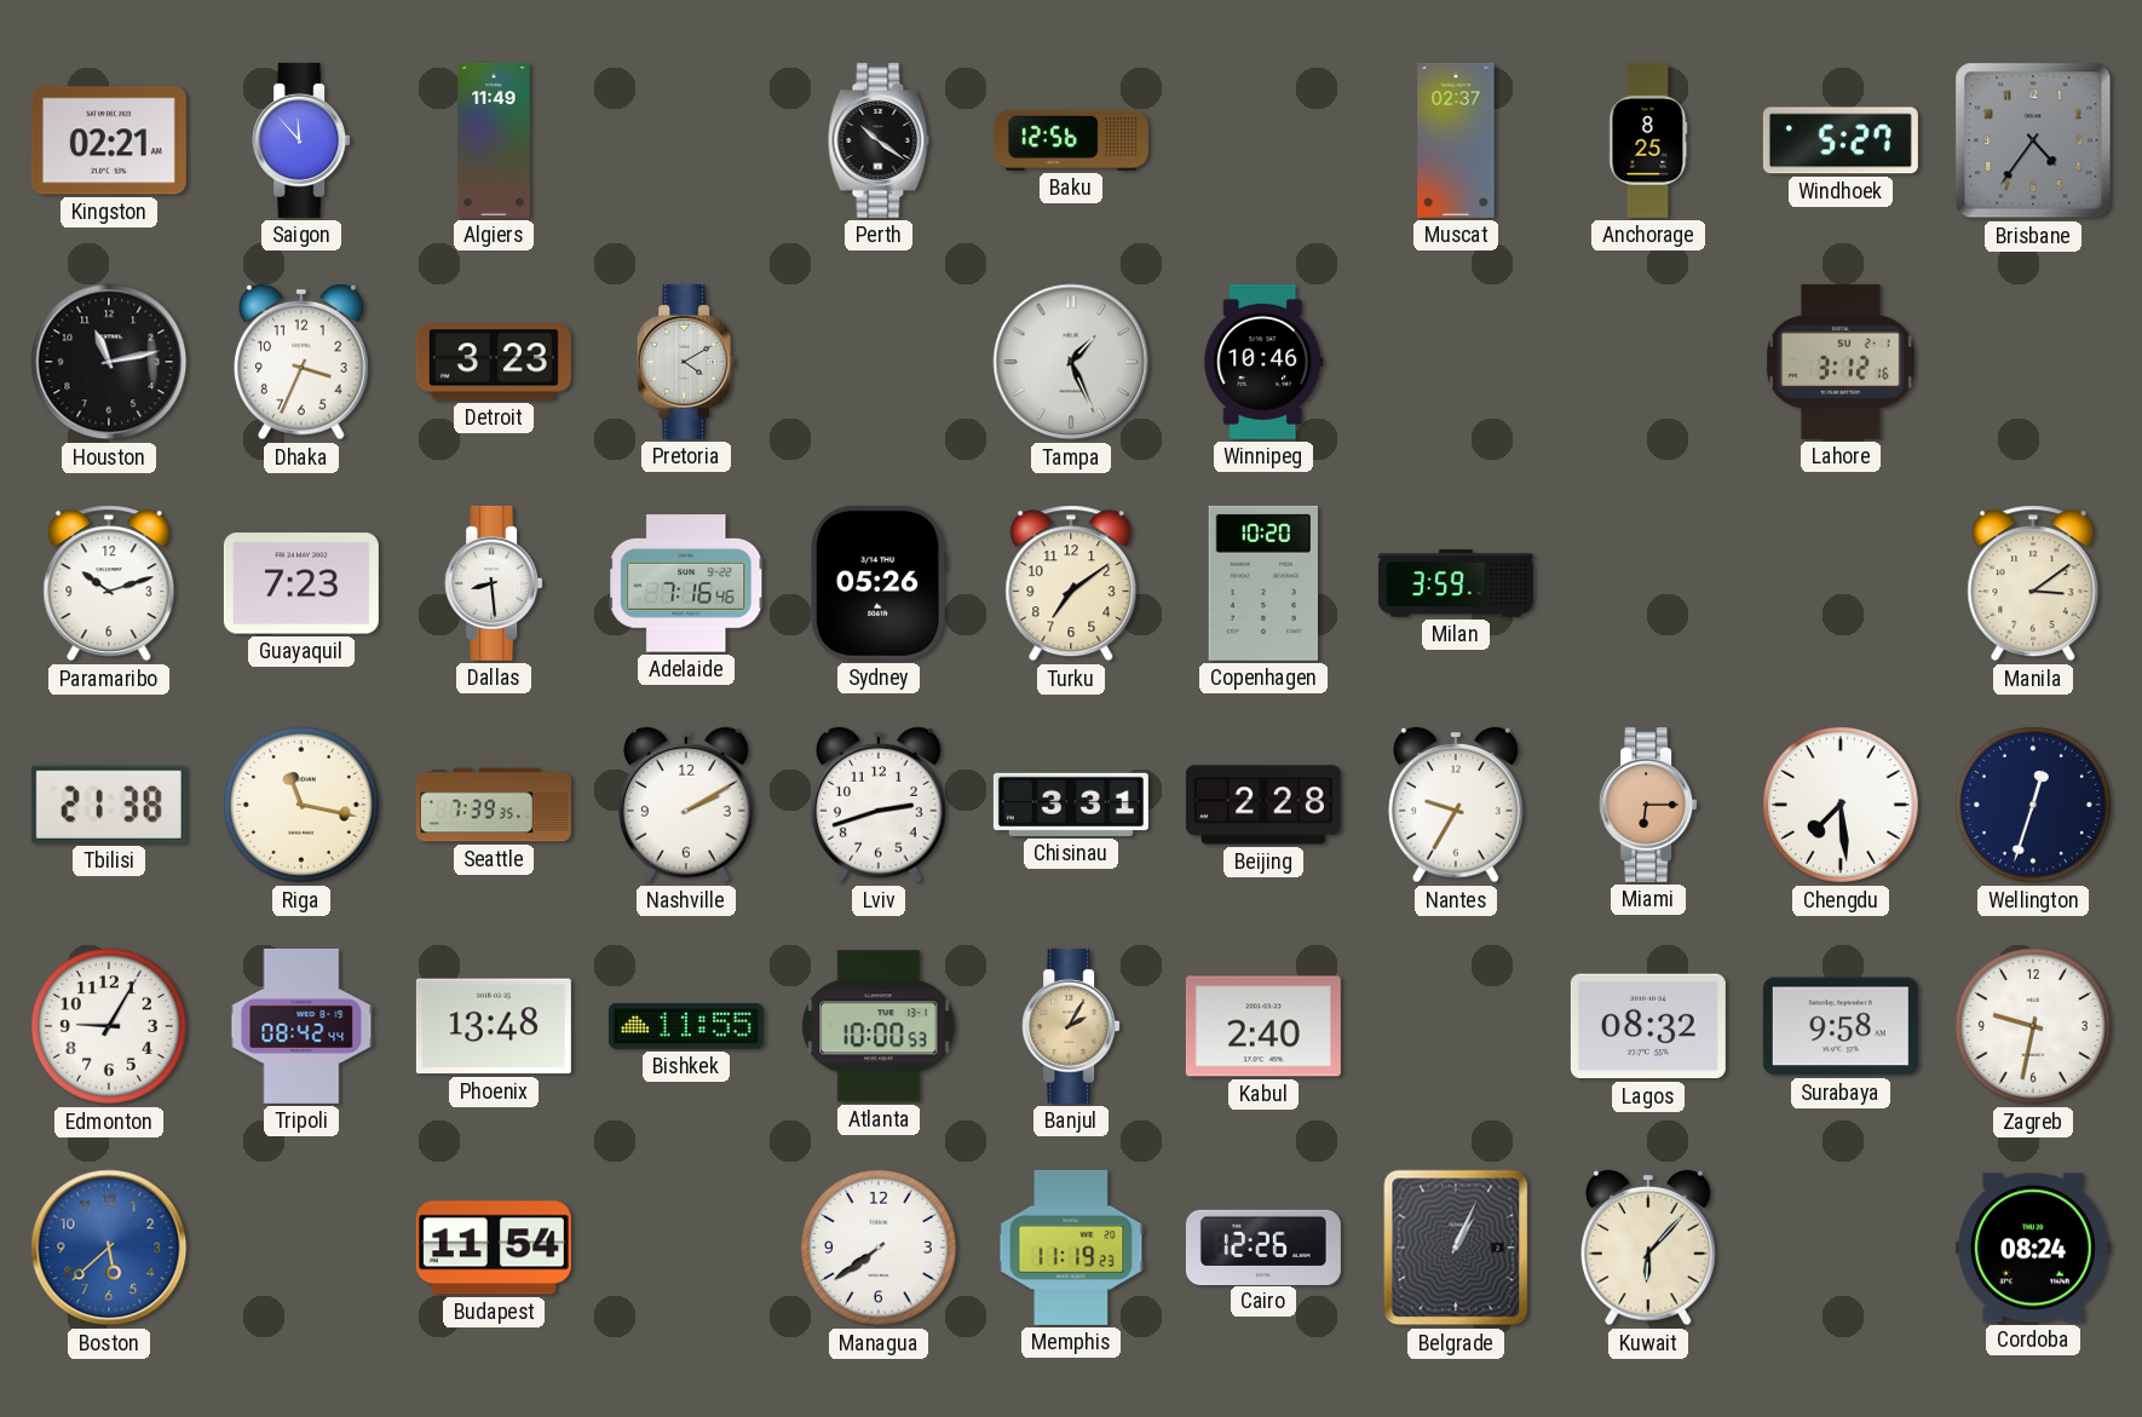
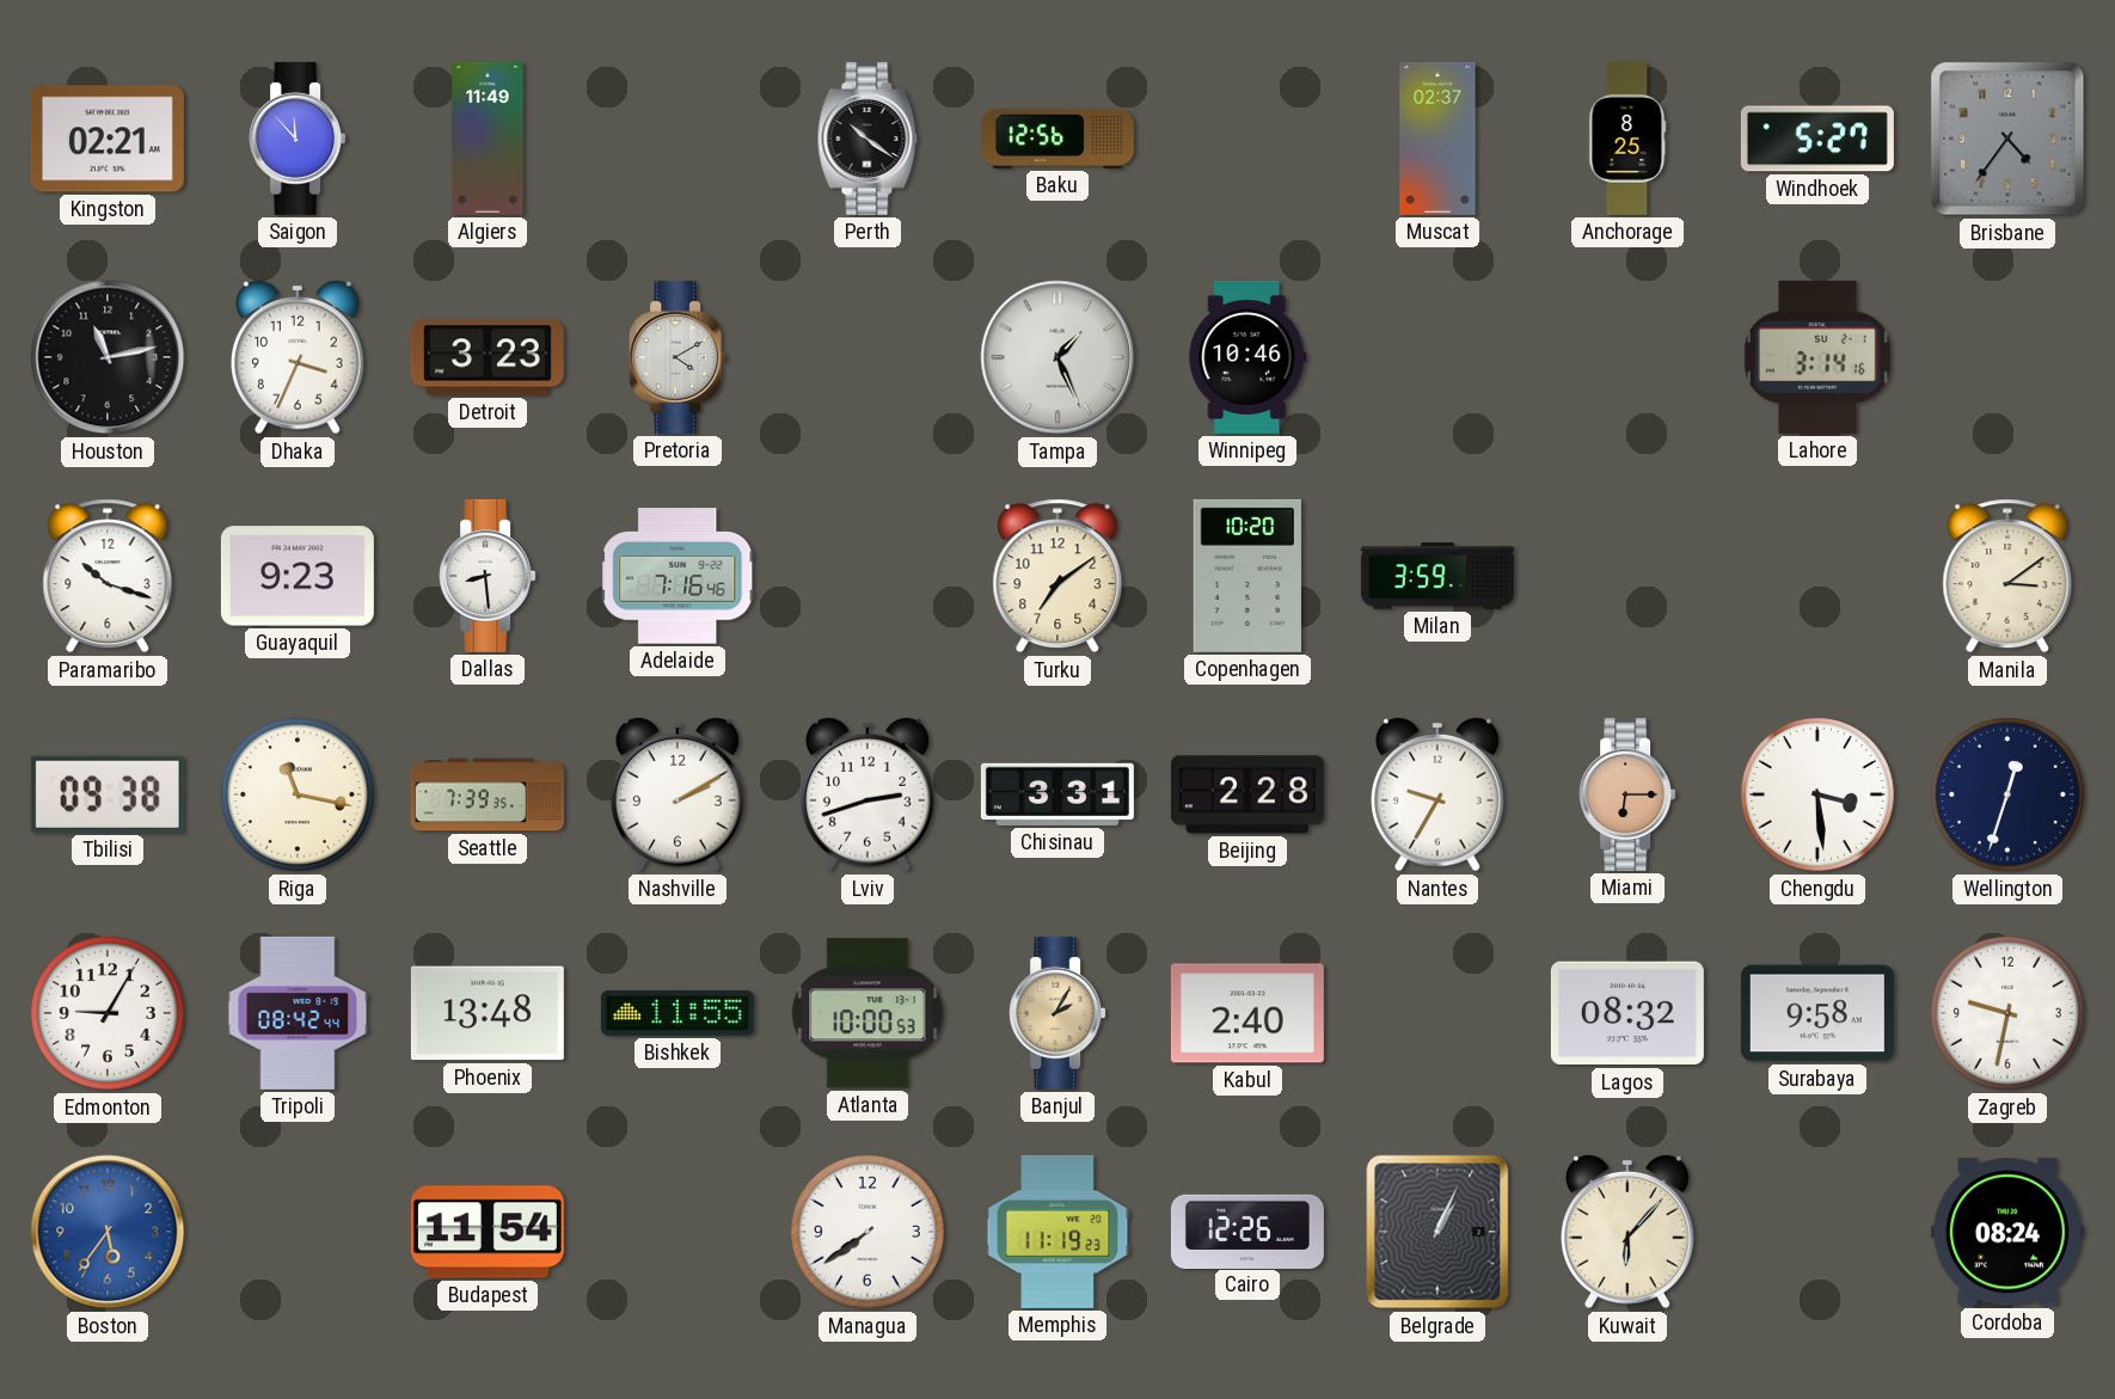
Lahore: 3:12 -> 3:14 (1817, 357)
Paramaribo: 10:12 -> 10:18 (108, 576)
Guayaquil: 7:23 -> 9:23 (298, 576)
Sydney: 05:26 -> none (880, 583)
Tbilisi: 21:38 -> 09:38 (108, 794)
Chengdu: 7:29 -> 3:29 (1817, 794)
Boston: 5:38 -> 5:36 (108, 1232)
